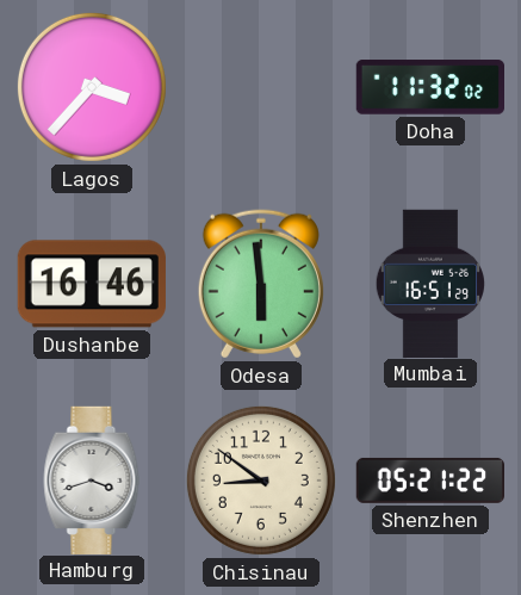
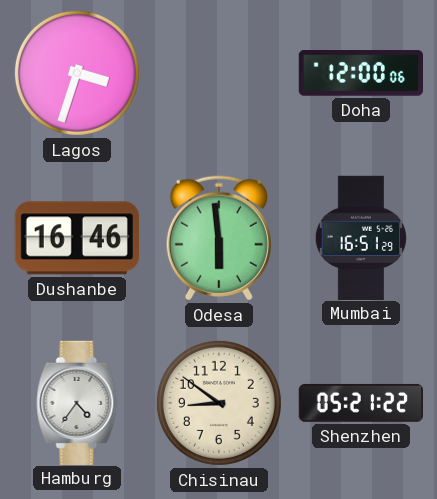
Lagos: 3:37 -> 3:33 (77, 73)
Doha: 11:32 -> 12:00 (360, 73)
Hamburg: 3:42 -> 4:36 (77, 402)
